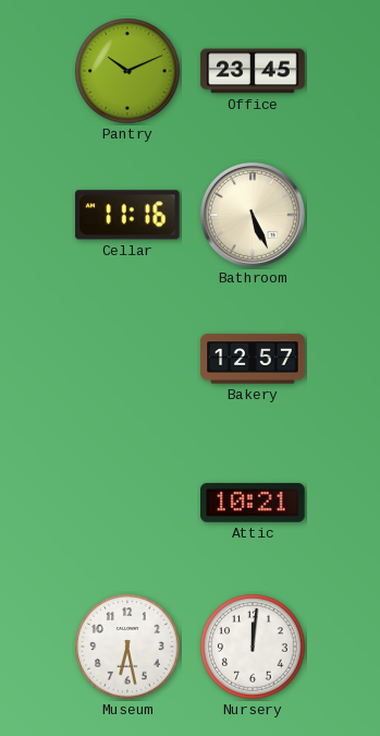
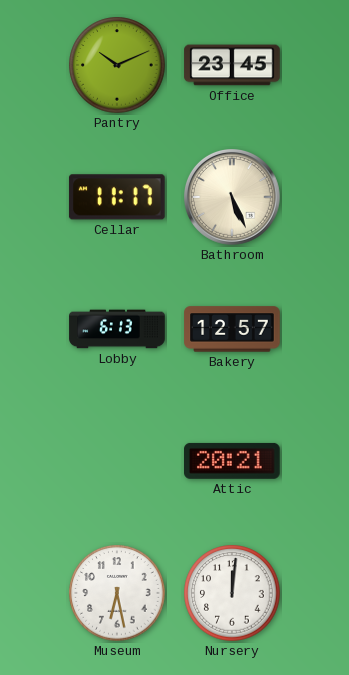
Cellar: 11:16 -> 11:17 (117, 197)
Lobby: none -> 6:13 (117, 329)
Attic: 10:21 -> 20:21 (233, 461)
